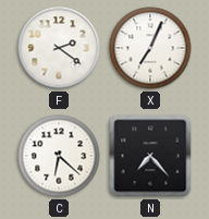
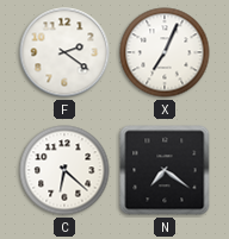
N: 7:23 -> 7:21 (165, 170)
